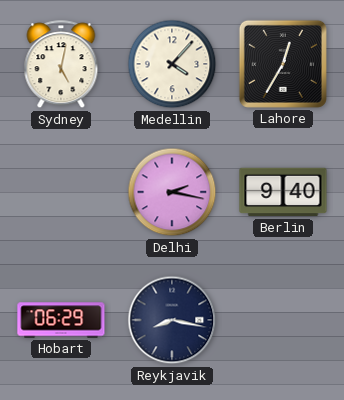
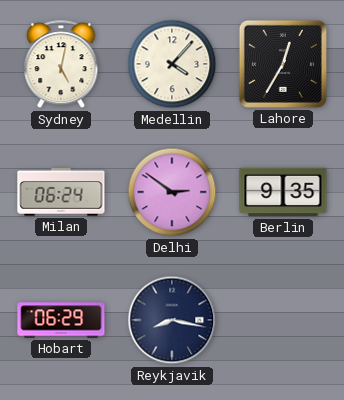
Milan: none -> 06:24 (61, 192)
Delhi: 2:17 -> 2:51 (172, 192)
Berlin: 9:40 -> 9:35 (283, 192)
